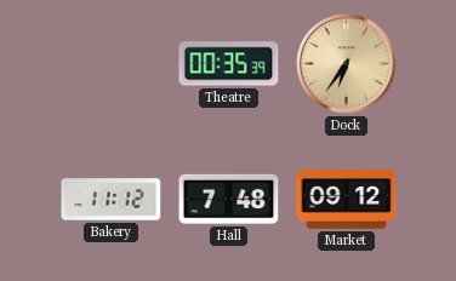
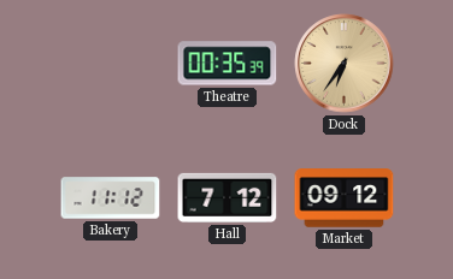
Hall: 7:48 -> 7:12 (228, 197)
